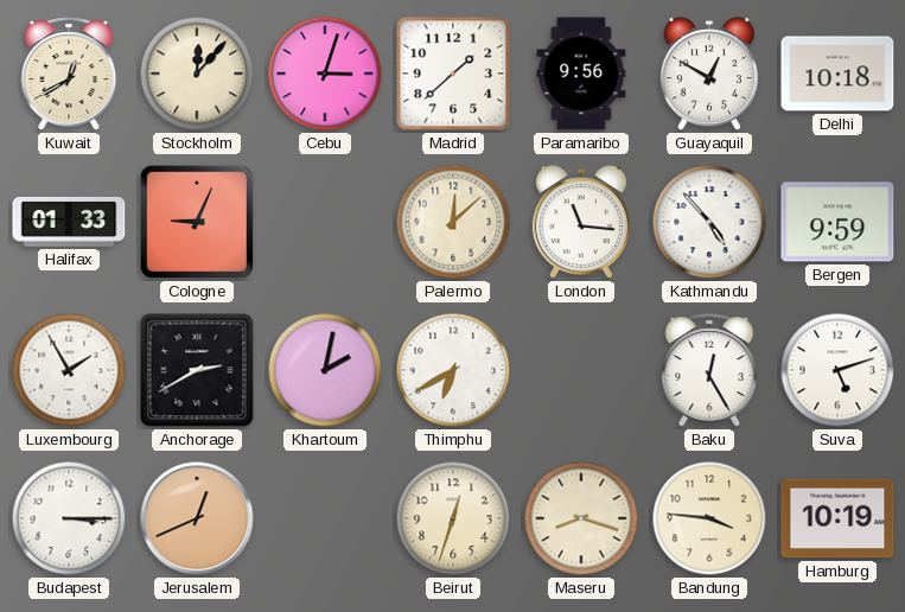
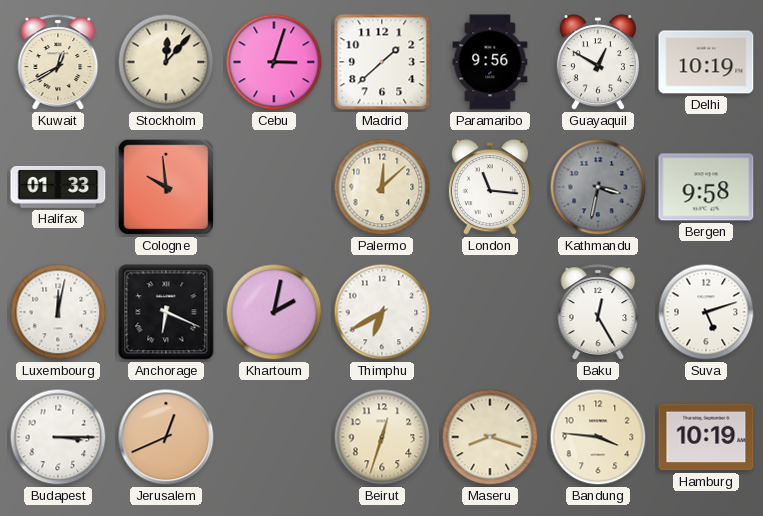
Delhi: 10:18 -> 10:19 (706, 62)
Cologne: 9:04 -> 9:59 (166, 187)
Kathmandu: 4:53 -> 3:32 (598, 187)
Kathmandu dial: white -> grey (598, 187)
Bergen: 9:59 -> 9:58 (706, 187)
Luxembourg: 1:55 -> 12:02 (58, 312)
Anchorage: 2:40 -> 6:19 (166, 312)
